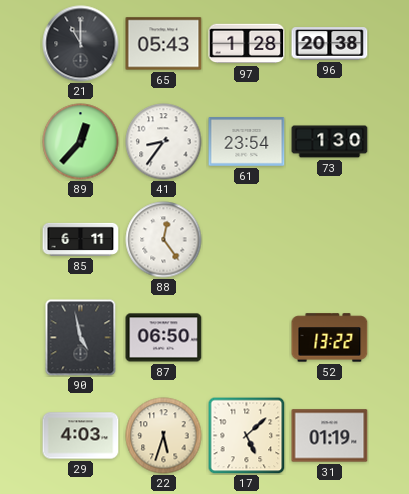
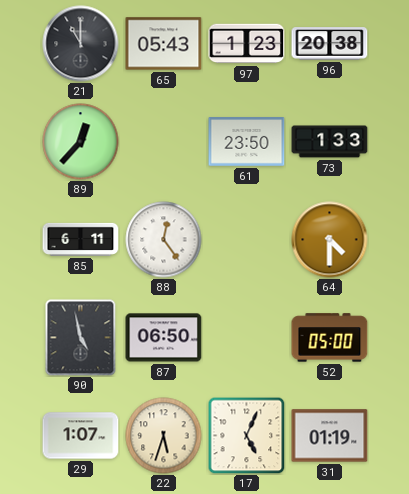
97: 1:28 -> 1:23 (247, 44)
41: 8:36 -> none (164, 142)
61: 23:54 -> 23:50 (247, 142)
73: 1:30 -> 1:33 (330, 142)
64: none -> 4:30 (330, 240)
52: 13:22 -> 05:00 (330, 338)
29: 4:03 -> 1:07 (81, 436)
17: 5:08 -> 5:04 (246, 435)
